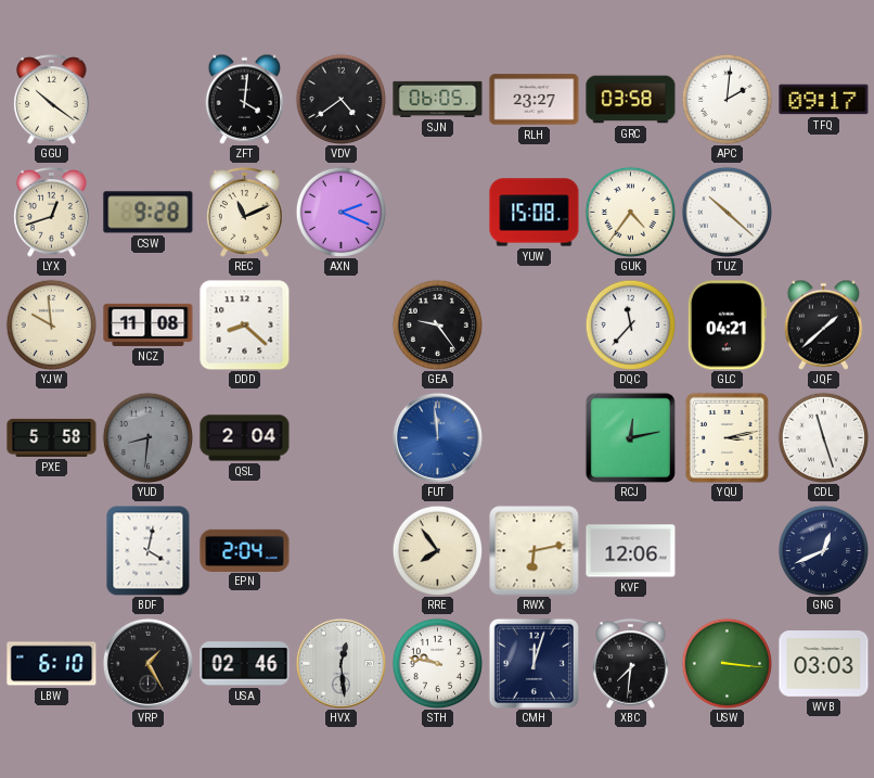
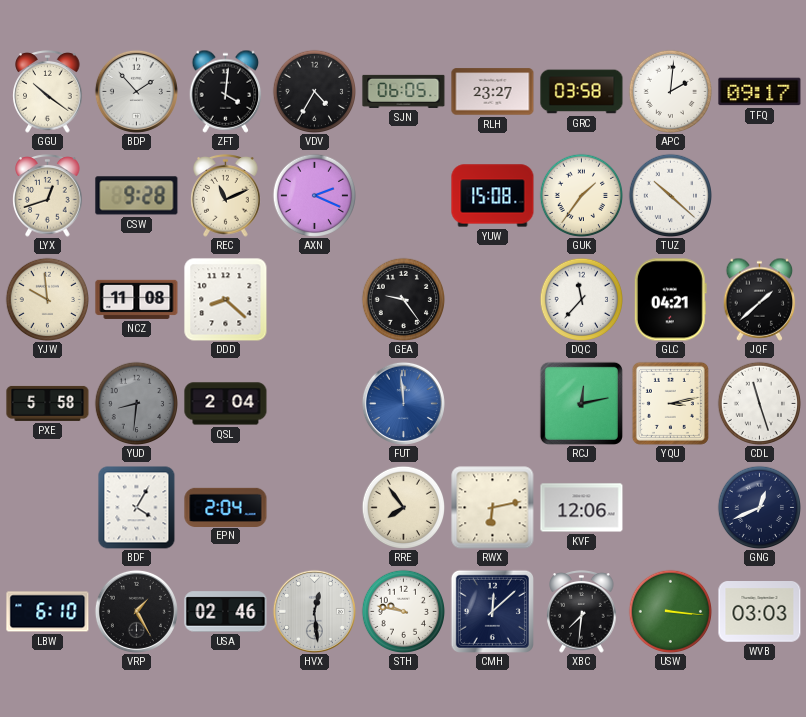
BDP: none -> 1:53 (136, 91)
VDV: 4:39 -> 4:35 (314, 91)
GUK: 4:36 -> 1:36 (581, 195)
BDF: 4:02 -> 4:05 (137, 507)
CMH: 12:03 -> 12:08 (492, 611)
